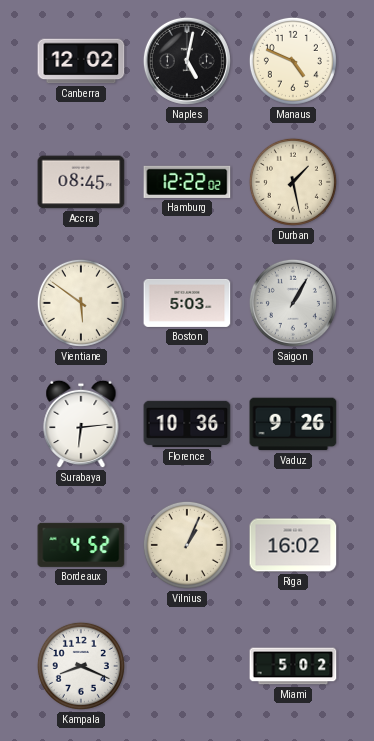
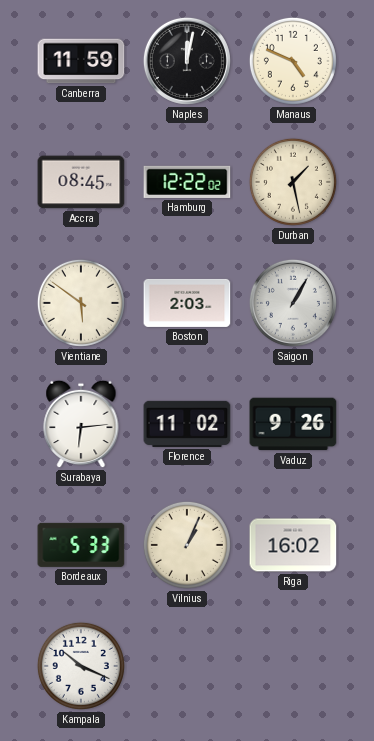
Canberra: 12:02 -> 11:59 (81, 61)
Naples: 5:02 -> 12:02 (187, 61)
Boston: 5:03 -> 2:03 (187, 303)
Florence: 10:36 -> 11:02 (187, 424)
Bordeaux: 4:52 -> 5:33 (81, 545)
Kampala: 8:19 -> 10:19 (81, 666)
Miami: 5:02 -> none (293, 666)
